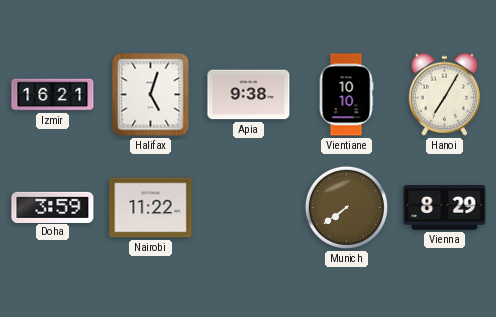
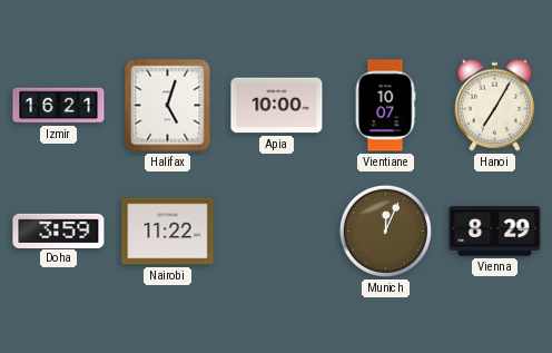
Apia: 9:38 -> 10:00 (277, 106)
Vientiane: 10:10 -> 10:07 (385, 106)
Munich: 7:39 -> 12:04 (385, 231)
